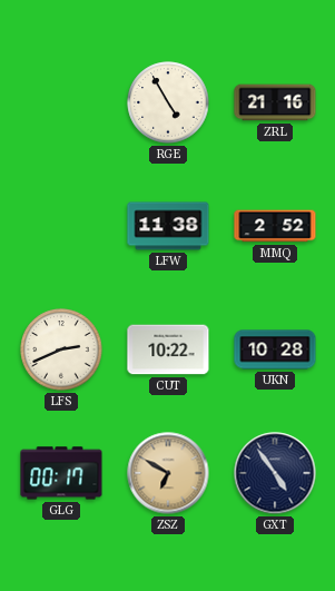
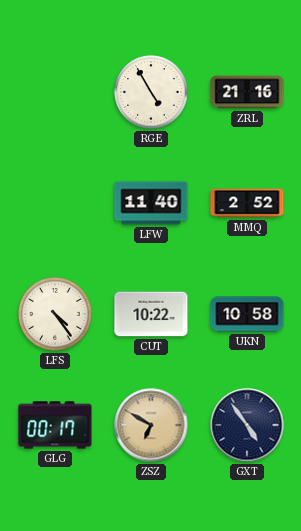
LFW: 11:38 -> 11:40 (151, 203)
LFS: 2:41 -> 4:24 (55, 314)
UKN: 10:28 -> 10:58 (247, 314)
